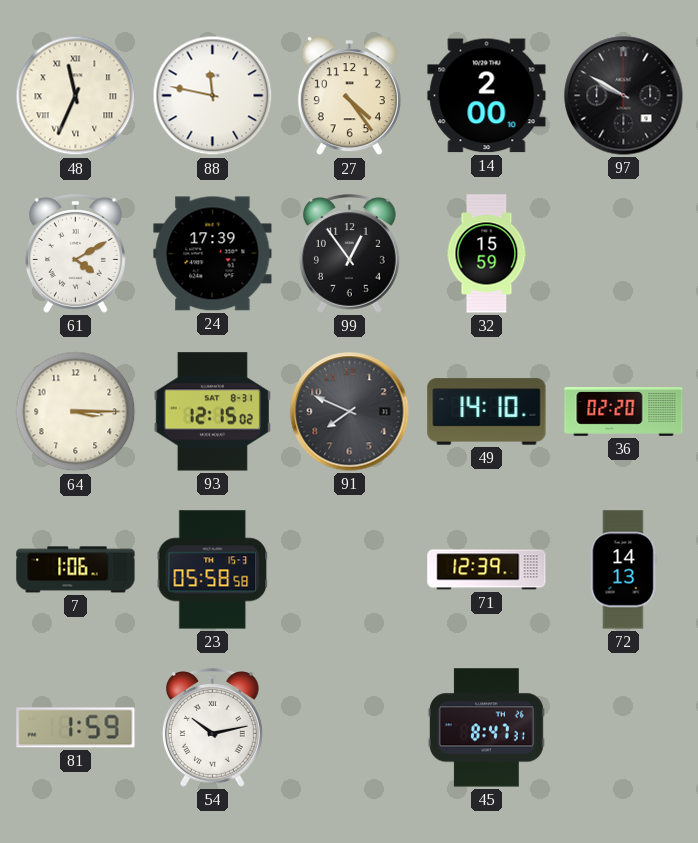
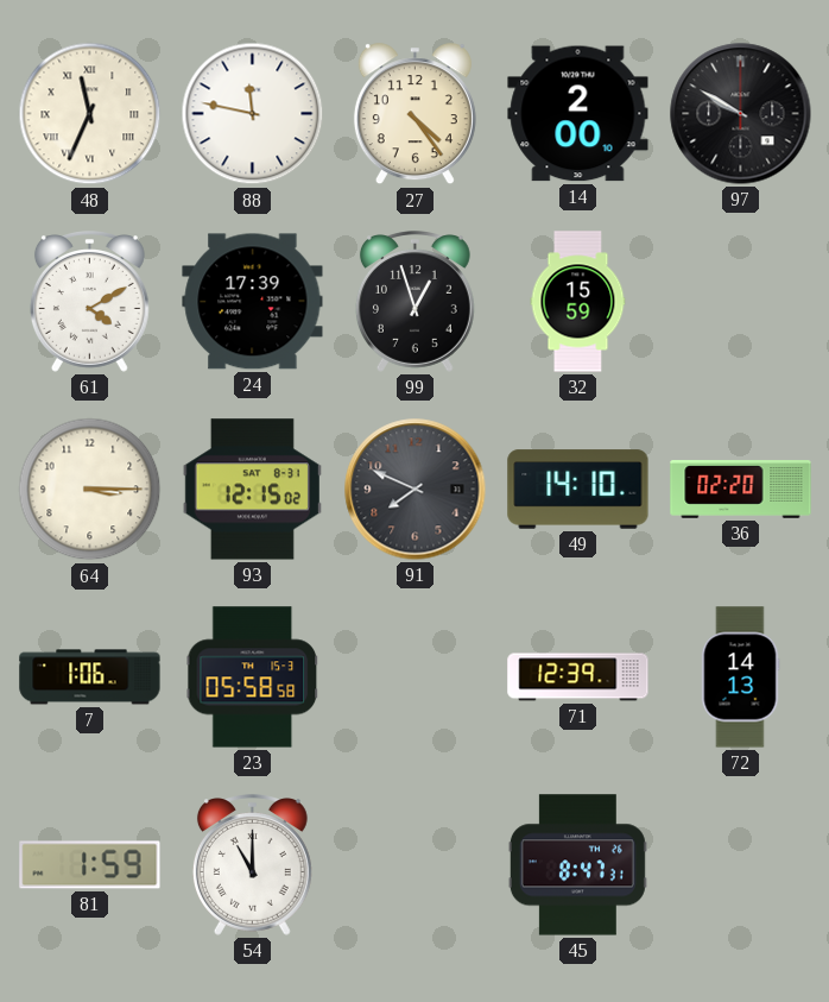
99: 12:54 -> 12:57 (414, 302)
54: 10:13 -> 11:00 (252, 865)
